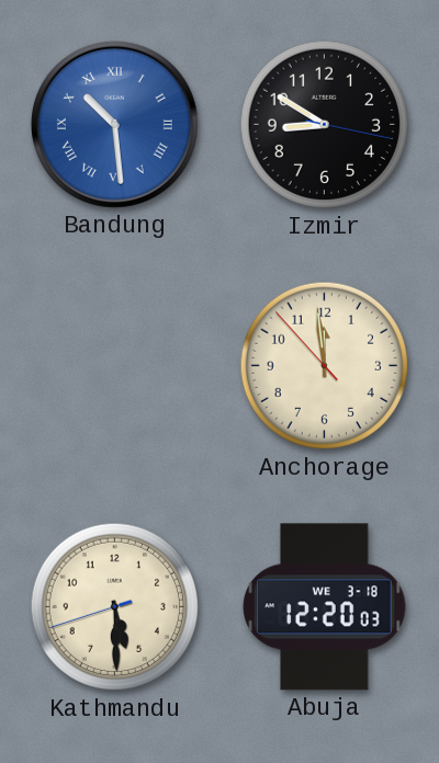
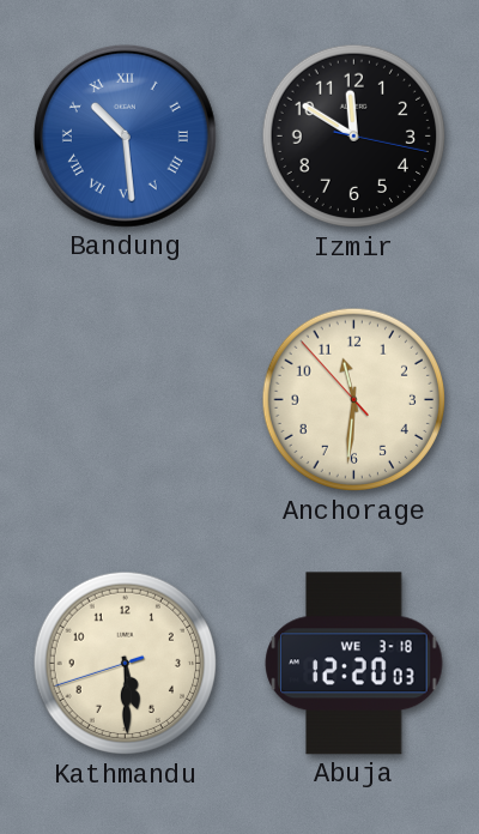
Izmir: 8:50 -> 11:50 (354, 137)
Anchorage: 11:58 -> 11:30 (354, 400)
